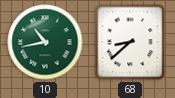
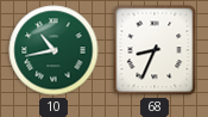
68: 8:38 -> 8:34 (155, 50)
